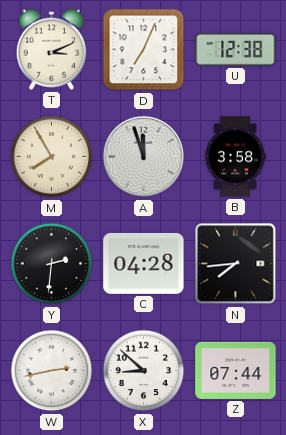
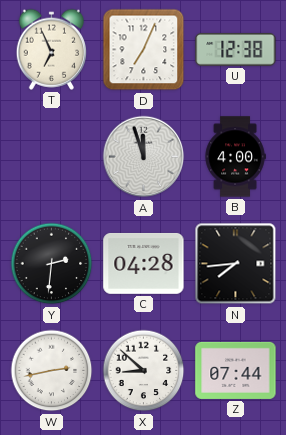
T: 3:11 -> 6:56 (51, 49)
M: 7:55 -> none (52, 157)
B: 3:58 -> 4:00 (235, 157)
